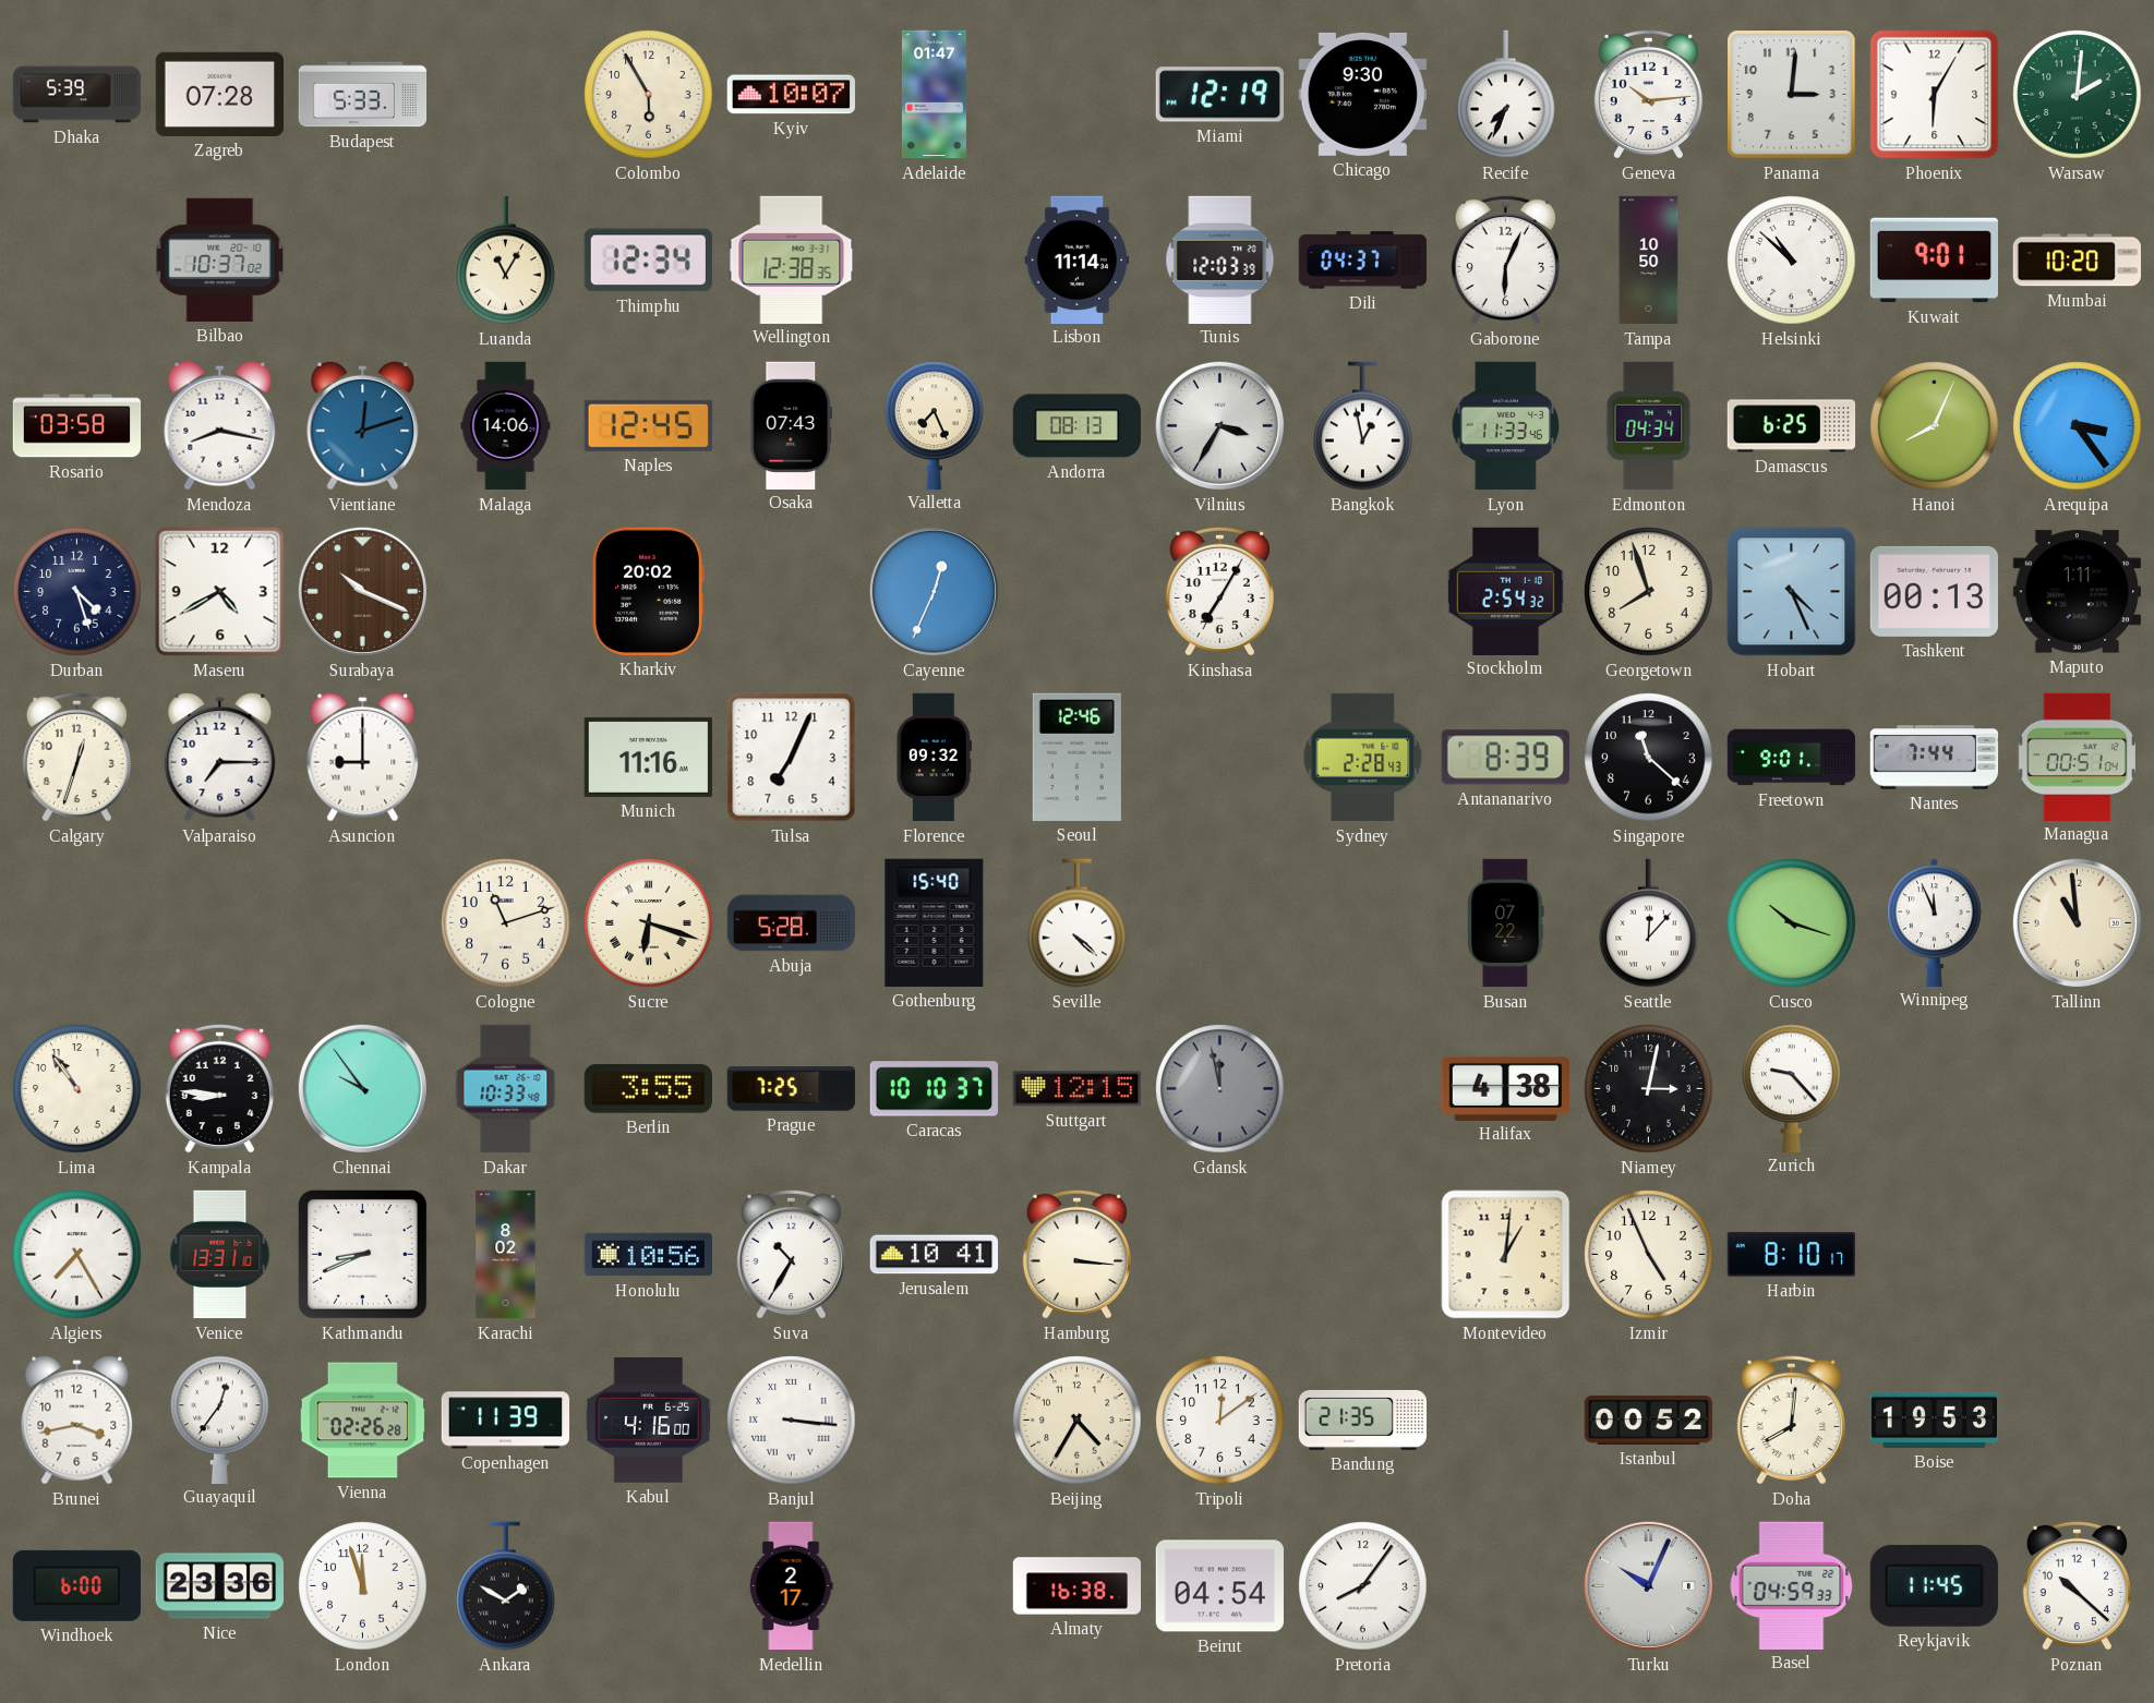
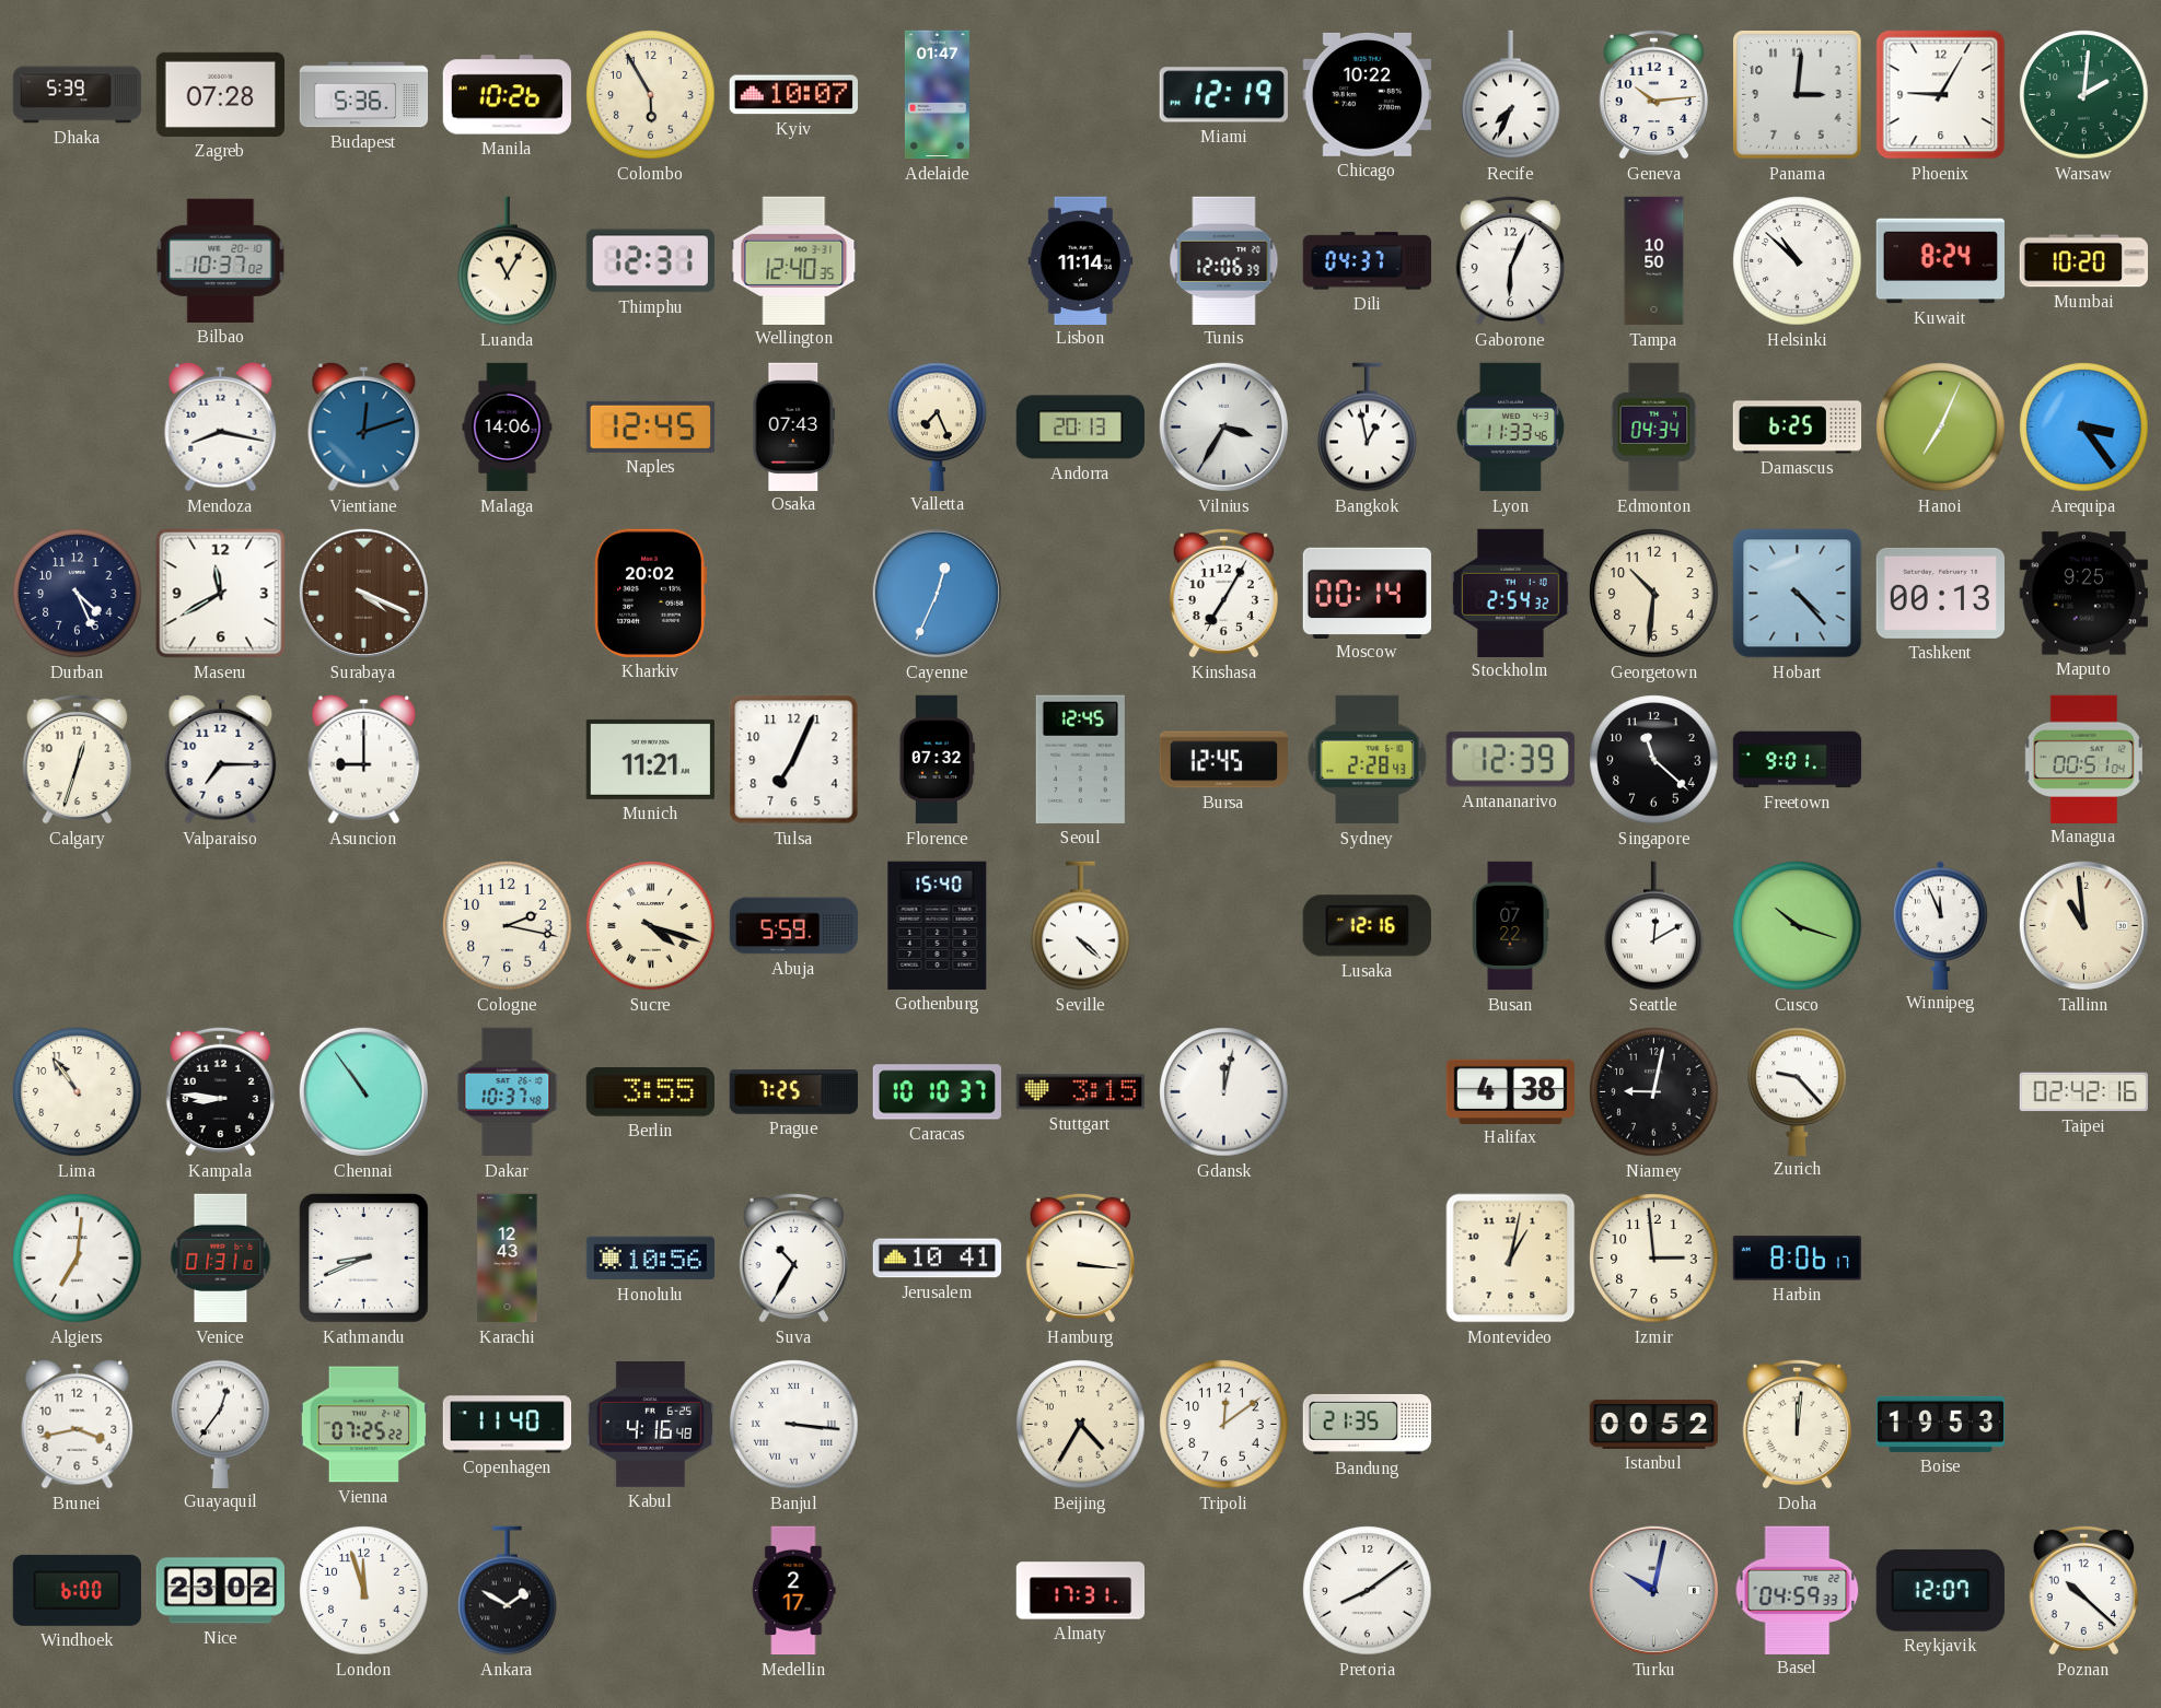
Budapest: 5:33 -> 5:36 (364, 95)
Manila: none -> 10:26 (507, 95)
Chicago: 9:30 -> 10:22 (1367, 94)
Phoenix: 6:05 -> 9:05 (1941, 95)
Thimphu: 12:34 -> 12:31 (650, 261)
Wellington: 12:38 -> 12:40 (794, 260)
Tunis: 12:03 -> 12:06 (1224, 260)
Kuwait: 9:01 -> 8:24 (1941, 261)
Rosario: 03:58 -> none (77, 426)
Andorra: 08:13 -> 20:13 (1080, 428)
Hanoi: 8:04 -> 7:04 (1941, 428)
Durban: 4:27 -> 4:26 (78, 594)
Maseru: 4:40 -> 11:40 (221, 594)
Surabaya: 10:19 -> 4:19 (363, 593)
Moscow: none -> 00:14 (1367, 593)
Georgetown: 7:57 -> 10:31 (1654, 594)
Hobart: 4:26 -> 4:23 (1798, 594)
Maputo: 1:11 -> 9:25 (2083, 594)
Munich: 11:16 -> 11:21 (650, 759)
Florence: 09:32 -> 07:32 (937, 760)
Seoul: 12:46 -> 12:45 (1080, 759)
Bursa: none -> 12:45 (1223, 760)
Antananarivo: 8:39 -> 12:39 (1510, 760)
Nantes: 7:44 -> none (1935, 758)
Cologne: 11:12 -> 2:17 (508, 926)
Sucre: 6:18 -> 4:18 (651, 926)
Abuja: 5:28 -> 5:59 (794, 926)
Lusaka: none -> 12:16 (1367, 926)
Seattle: 12:07 -> 12:10 (1654, 926)
Chennai: 9:54 -> 10:54 (363, 1091)
Dakar: 10:33 -> 10:37 (508, 1092)
Stuttgart: 12:15 -> 3:15 (1080, 1092)
Gdansk: 11:58 -> 12:02 (1224, 1092)
Gdansk dial: grey -> white (1224, 1092)
Niamey: 3:02 -> 9:02 (1654, 1092)
Taipei: none -> 02:42 (2083, 1092)
Algiers: 7:25 -> 7:01 (78, 1259)
Venice: 13:31 -> 01:31 (221, 1259)
Karachi: 8:02 -> 12:43 (508, 1259)
Montevideo: 1:01 -> 1:02 (1511, 1259)
Izmir: 4:56 -> 2:59 (1654, 1259)
Harbin: 8:10 -> 8:06 (1797, 1259)
Vienna: 02:26 -> 07:25 (363, 1425)
Copenhagen: 11:39 -> 11:40 (508, 1425)
Kabul: 4:16:00 -> 4:16:48 (650, 1425)
Doha: 8:01 -> 12:01 (1797, 1424)
Nice: 23:36 -> 23:02 (220, 1591)
Almaty: 16:38 -> 17:31 (1081, 1591)
Beirut: 04:54 -> none (1219, 1586)
Pretoria: 8:06 -> 8:09 (1368, 1591)
Turku: 10:04 -> 10:02 (1653, 1590)
Reykjavik: 11:45 -> 12:07 (1940, 1590)
